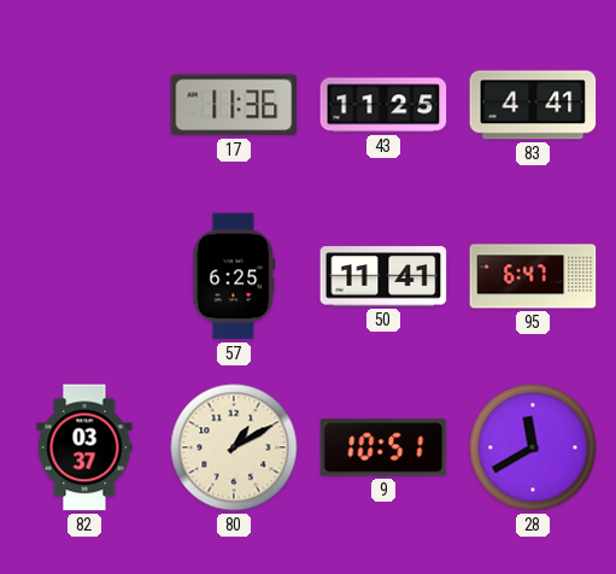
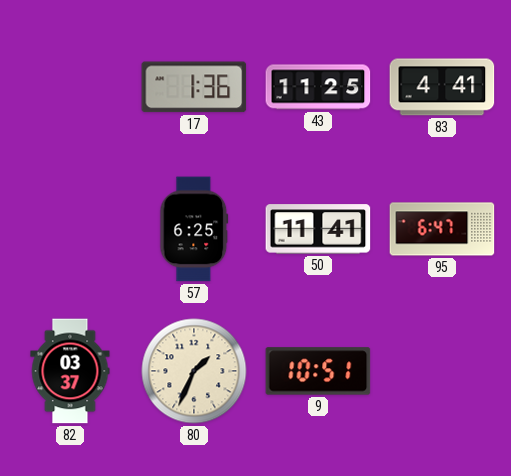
17: 11:36 -> 1:36 (194, 87)
80: 1:10 -> 1:34 (194, 371)
28: 11:40 -> none (533, 447)
